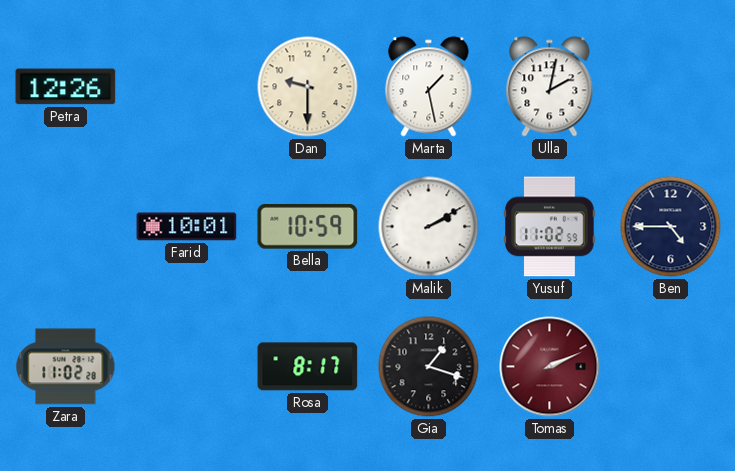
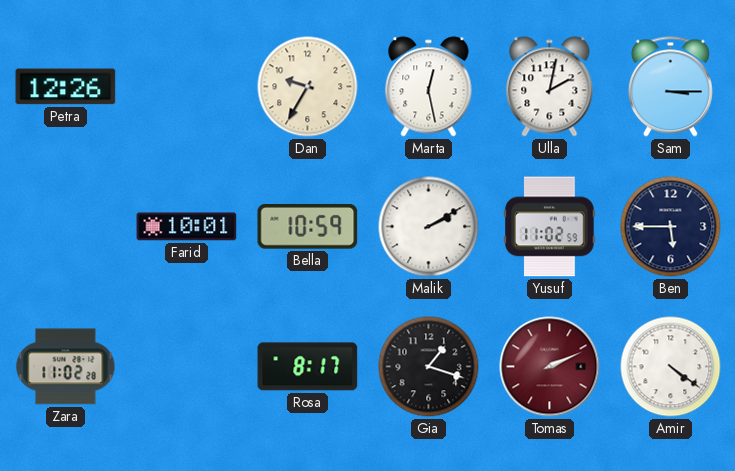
Dan: 9:30 -> 9:35 (308, 87)
Marta: 1:28 -> 12:28 (429, 87)
Sam: none -> 3:15 (670, 87)
Ben: 4:45 -> 5:45 (671, 227)
Amir: none -> 4:21 (671, 367)
